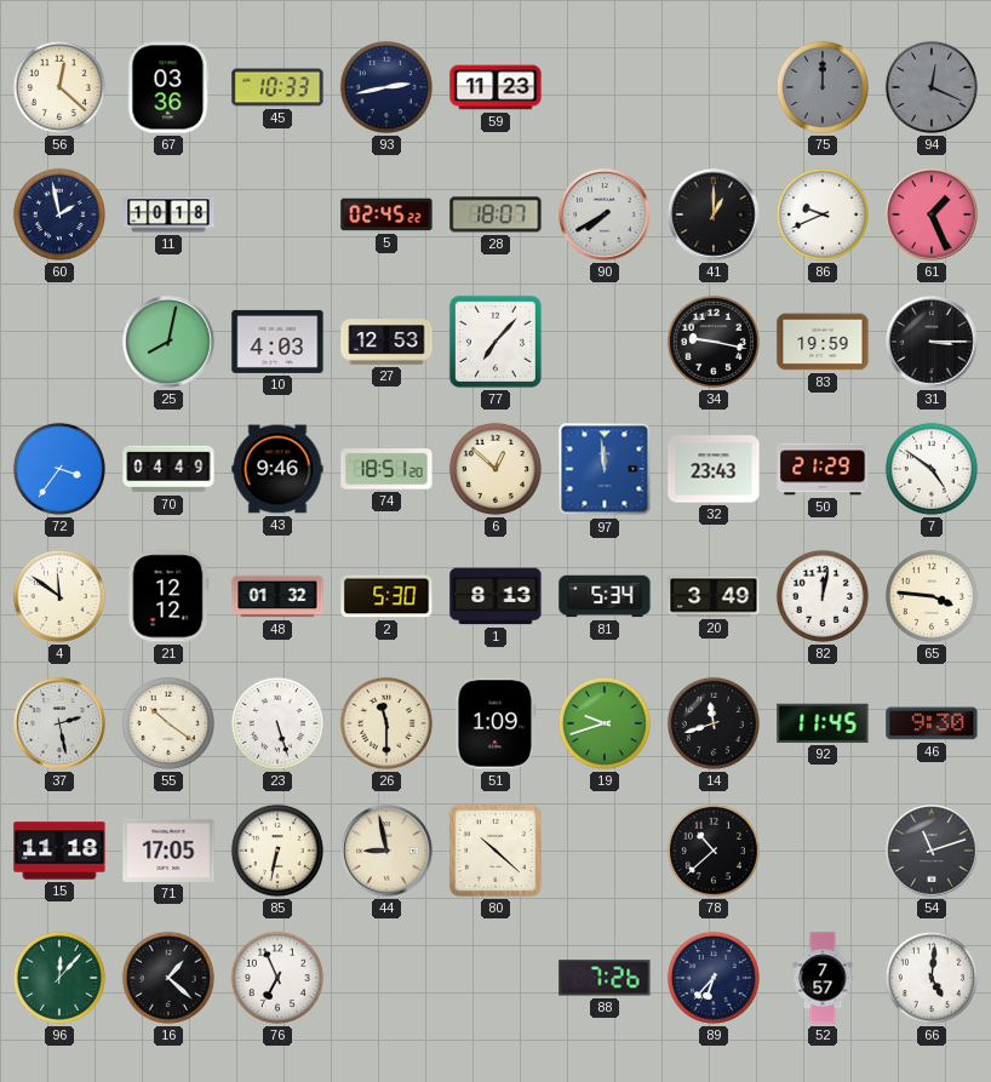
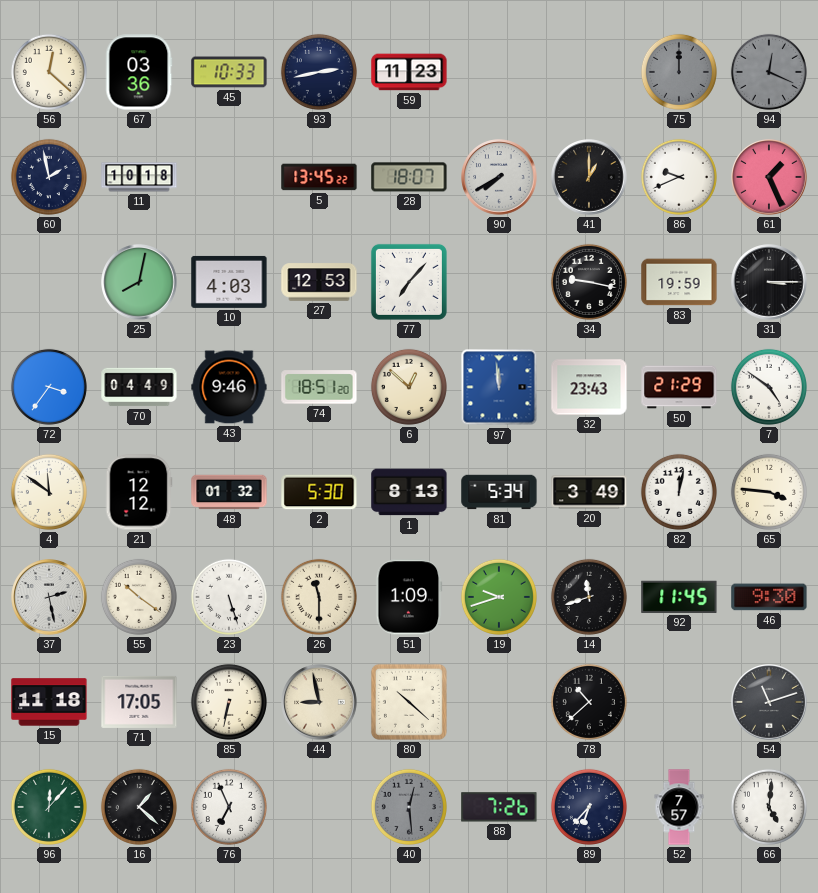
5: 02:45 -> 13:45 (319, 177)
40: none -> 12:29 (409, 807)
